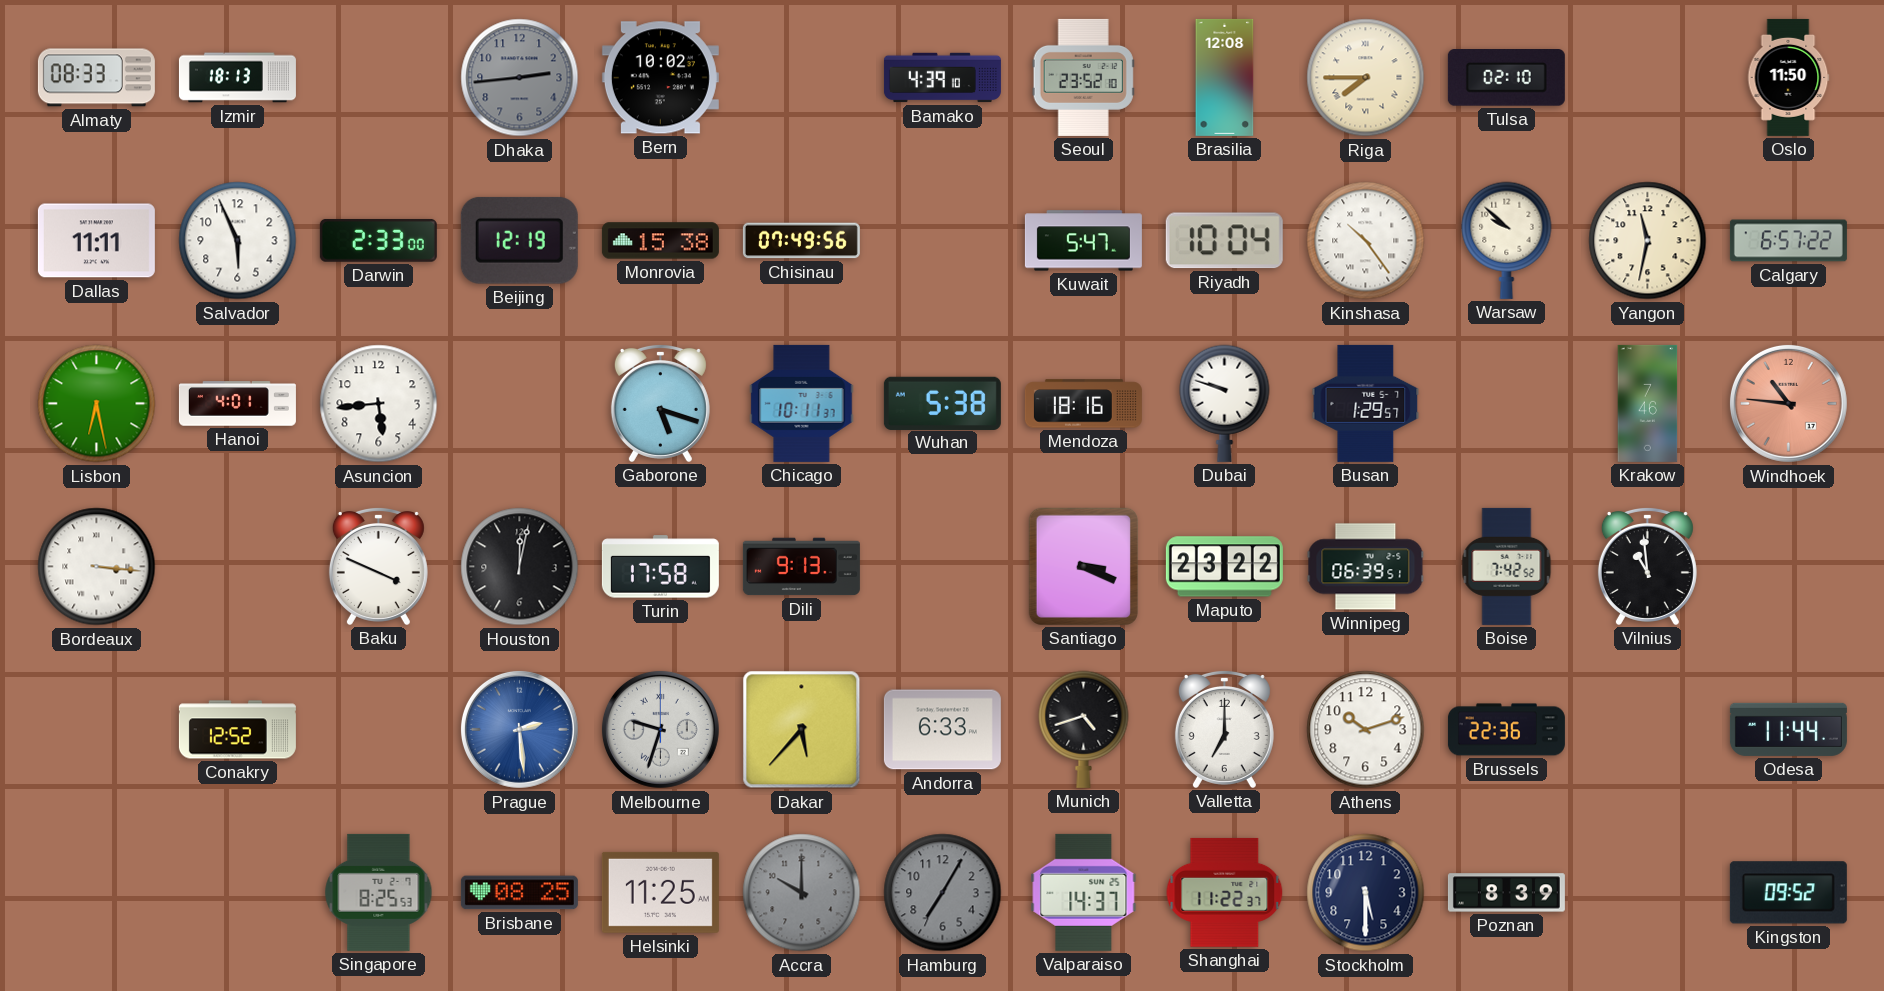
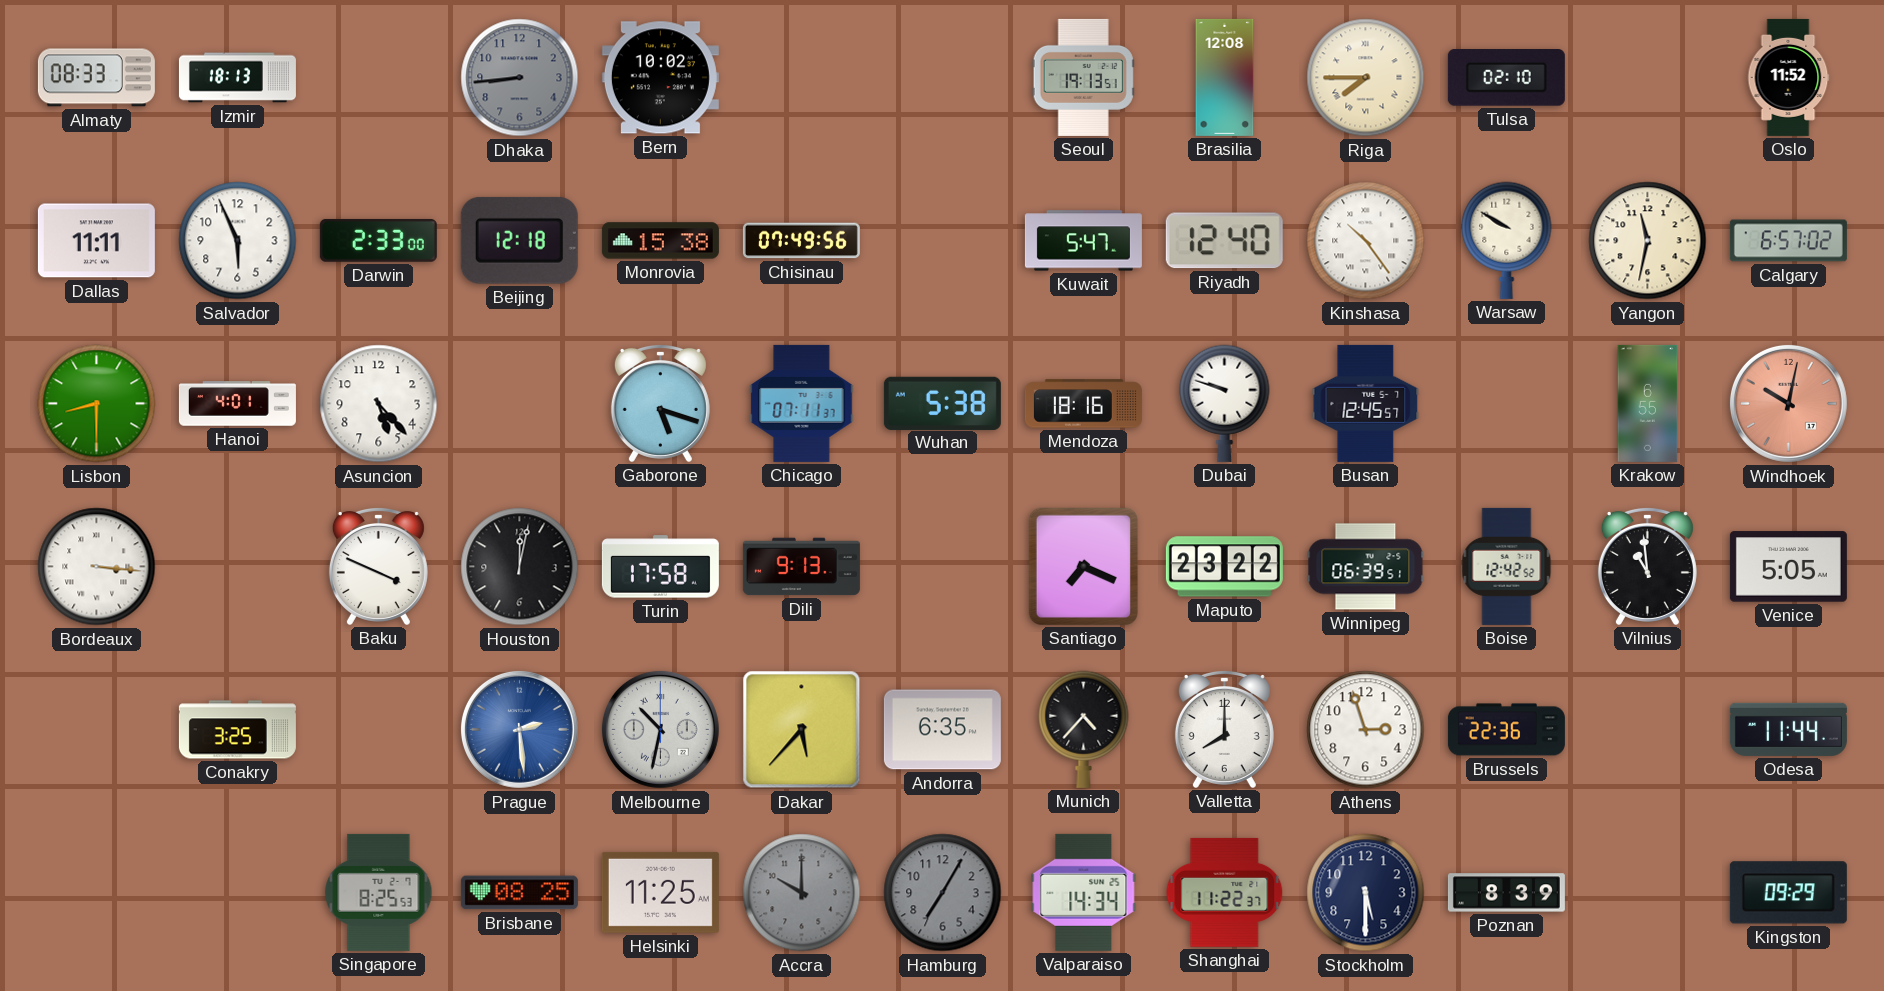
Dhaka: 2:44 -> 8:44 (520, 78)
Bamako: 4:39 -> none (942, 78)
Seoul: 23:52 -> 19:13 (1083, 77)
Oslo: 11:50 -> 11:52 (1788, 77)
Beijing: 12:19 -> 12:18 (519, 240)
Riyadh: 10:04 -> 12:40 (1224, 241)
Warsaw: 9:52 -> 9:50 (1507, 240)
Calgary: 6:57:22 -> 6:57:02 (1788, 241)
Lisbon: 6:28 -> 8:30 (97, 404)
Asuncion: 5:44 -> 5:23 (379, 404)
Chicago: 10:11 -> 07:11 (802, 403)
Busan: 1:29 -> 12:45 (1366, 403)
Krakow: 7:46 -> 6:55 (1648, 403)
Windhoek: 10:46 -> 10:02 (1788, 403)
Santiago: 3:19 -> 7:19 (1083, 566)
Boise: 7:42 -> 12:42 (1507, 566)
Venice: none -> 5:05 (1788, 567)
Conakry: 12:52 -> 3:25 (237, 730)
Melbourne: 9:33 -> 10:32 (660, 729)
Andorra: 6:33 -> 6:35 (942, 730)
Munich: 4:42 -> 4:37 (1084, 729)
Valletta: 7:00 -> 8:00 (1224, 729)
Athens: 10:12 -> 2:57 (1366, 730)
Valparaiso: 14:37 -> 14:34 (1084, 892)
Kingston: 09:52 -> 09:29 (1788, 893)
